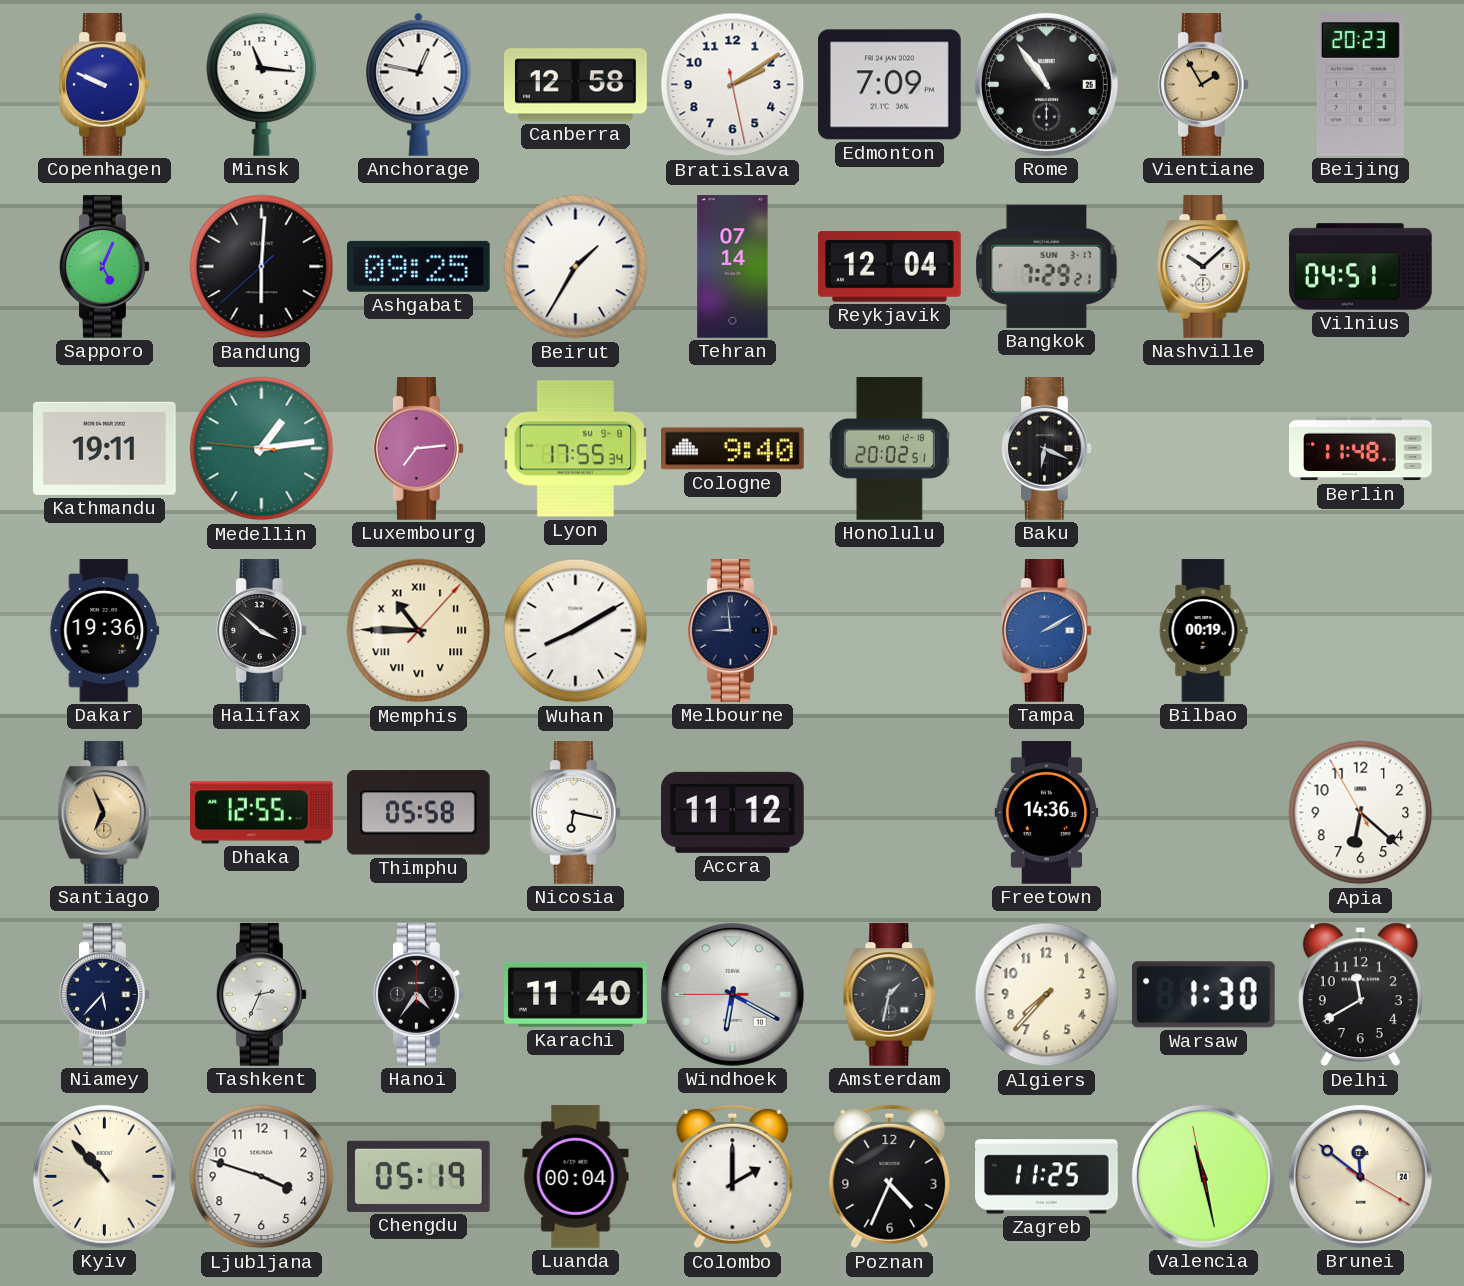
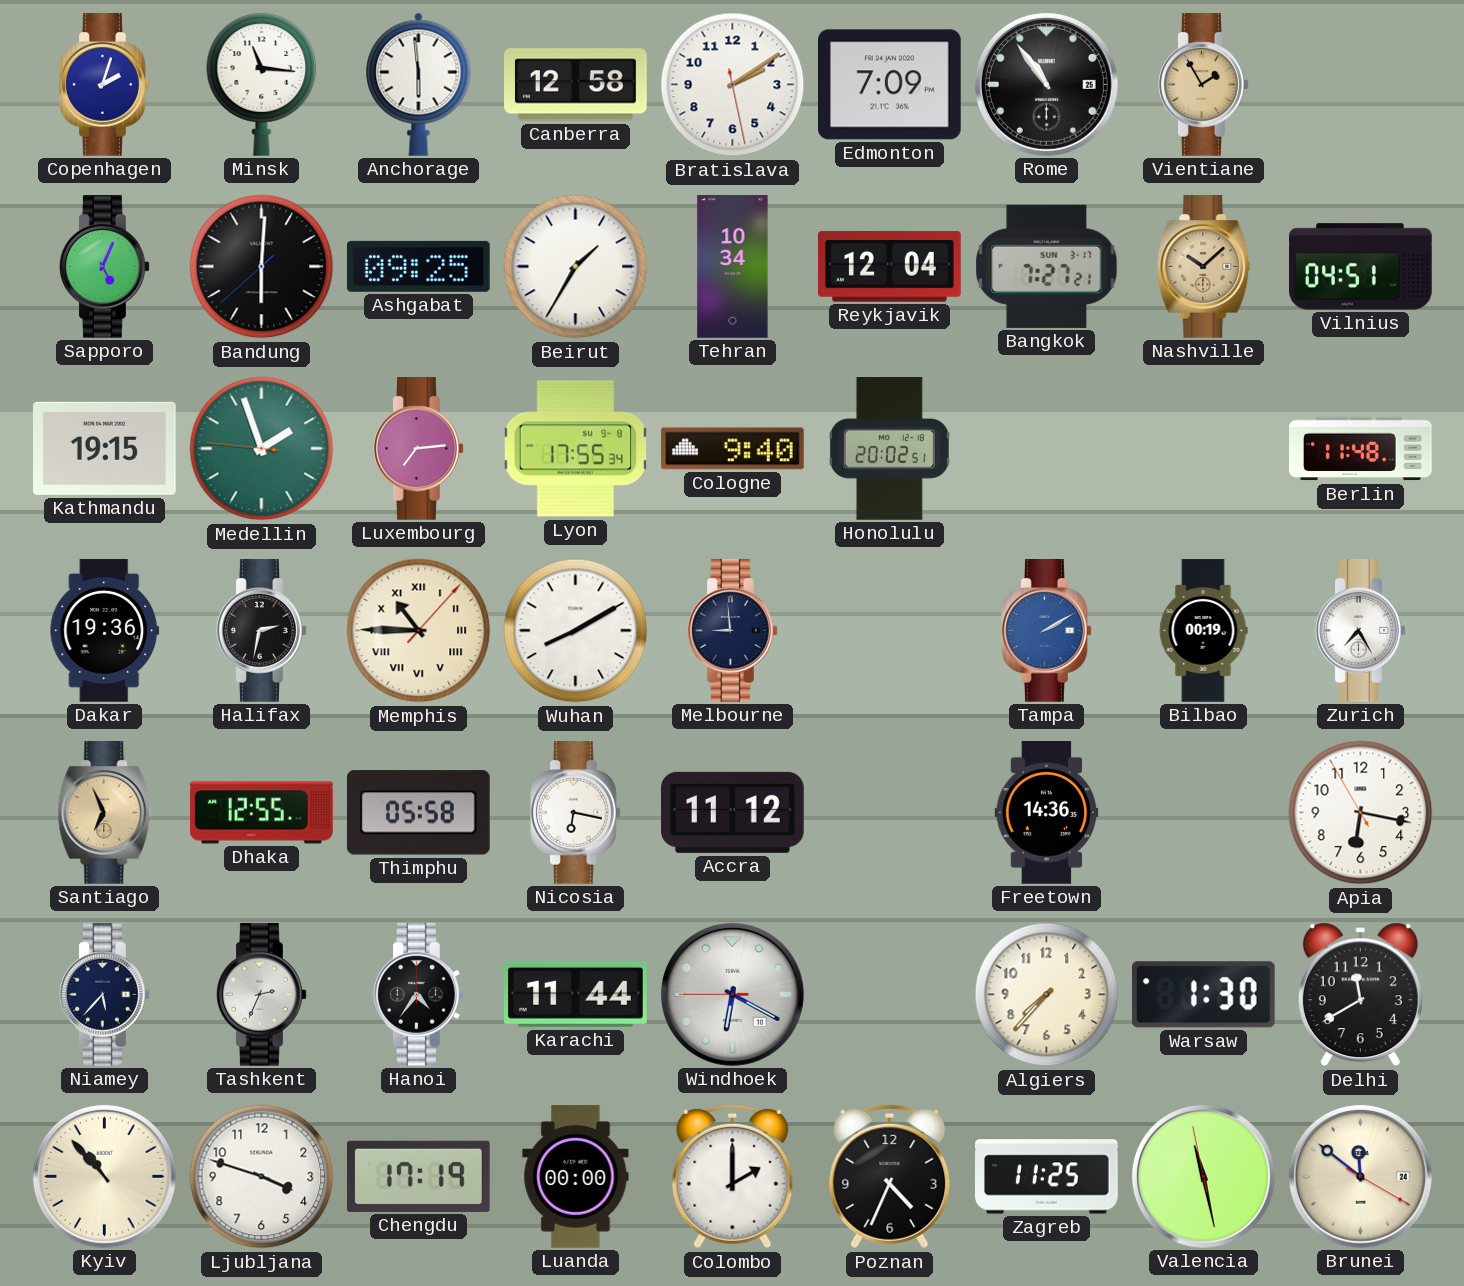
Copenhagen: 9:49 -> 2:03 (105, 85)
Anchorage: 12:47 -> 5:59 (419, 84)
Beijing: 20:23 -> none (1360, 85)
Tehran: 07:14 -> 10:34 (733, 267)
Bangkok: 7:29 -> 7:27 (1047, 266)
Nashville dial: white -> champagne (1204, 267)
Kathmandu: 19:11 -> 19:15 (105, 448)
Medellin: 1:13 -> 1:56 (262, 449)
Baku: 6:19 -> none (1047, 449)
Halifax: 3:52 -> 2:32 (262, 631)
Zurich: none -> 7:25 (1361, 631)
Apia: 6:21 -> 6:16 (1361, 813)
Karachi: 11:40 -> 11:44 (576, 994)
Amsterdam: 1:32 -> none (890, 995)
Chengdu: 05:19 -> 17:19 (419, 1176)
Luanda: 00:04 -> 00:00 (576, 1177)
